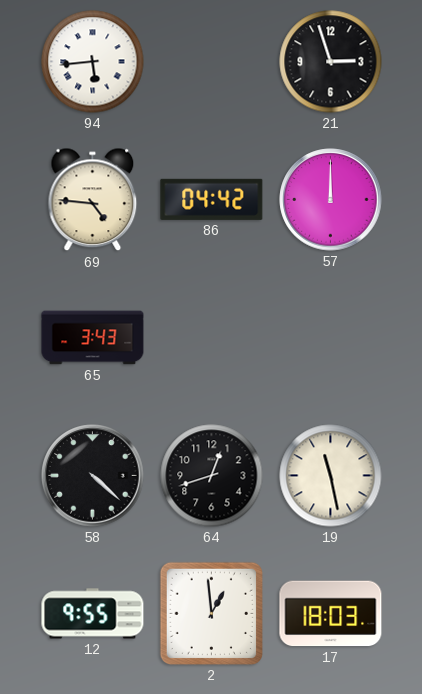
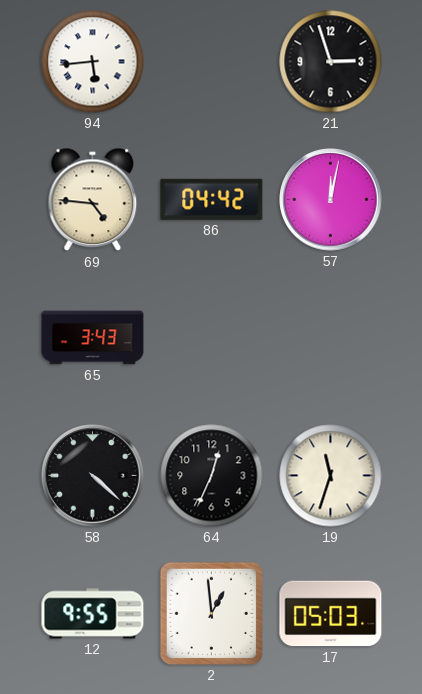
57: 12:00 -> 12:02 (331, 200)
64: 12:42 -> 12:34 (212, 476)
19: 11:28 -> 11:33 (331, 476)
17: 18:03 -> 05:03 (331, 614)
